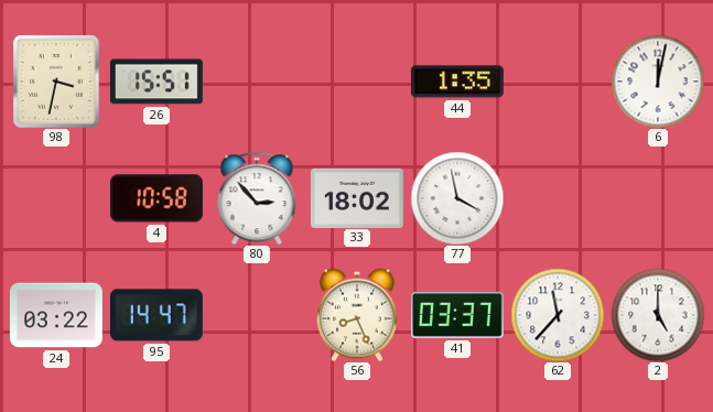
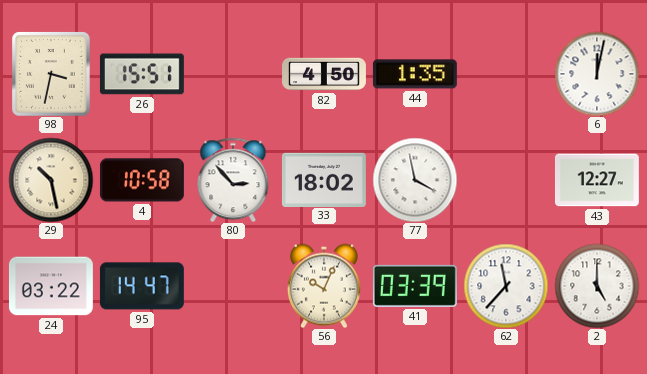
82: none -> 4:50 (325, 74)
29: none -> 10:28 (51, 180)
43: none -> 12:27 (597, 180)
56: 8:26 -> 10:04 (324, 286)
41: 03:37 -> 03:39 (415, 286)
